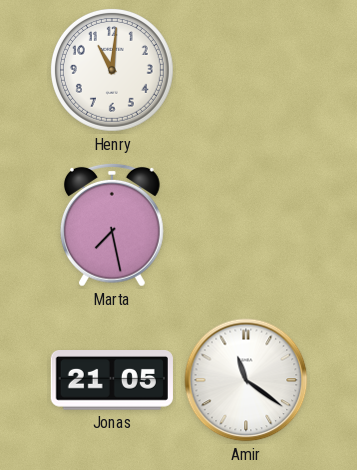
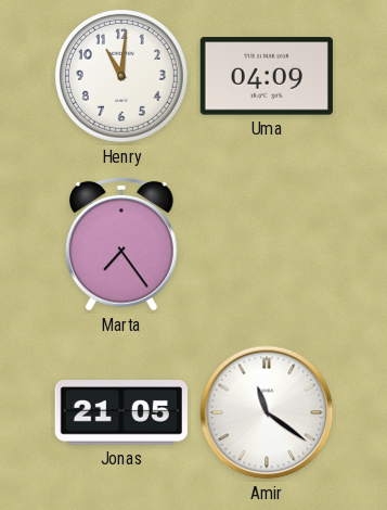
Uma: none -> 04:09 (267, 76)
Marta: 7:28 -> 7:24 (121, 244)
